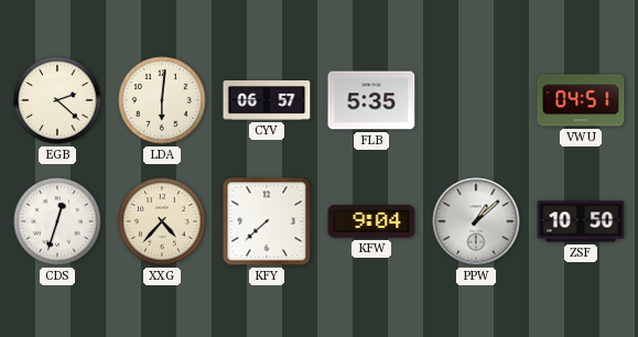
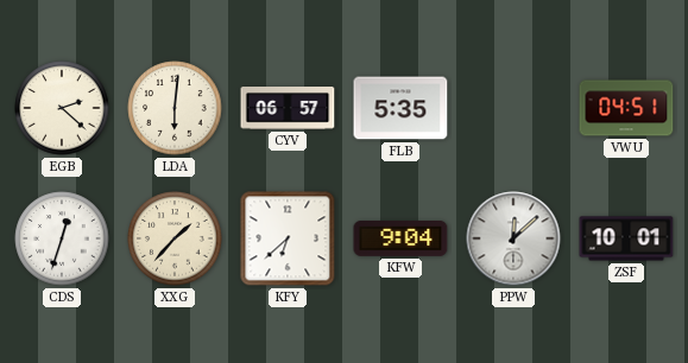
XXG: 4:37 -> 1:37 (175, 238)
KFY: 7:38 -> 6:38 (288, 238)
PPW: 1:08 -> 12:08 (513, 238)
ZSF: 10:50 -> 10:01 (626, 238)
